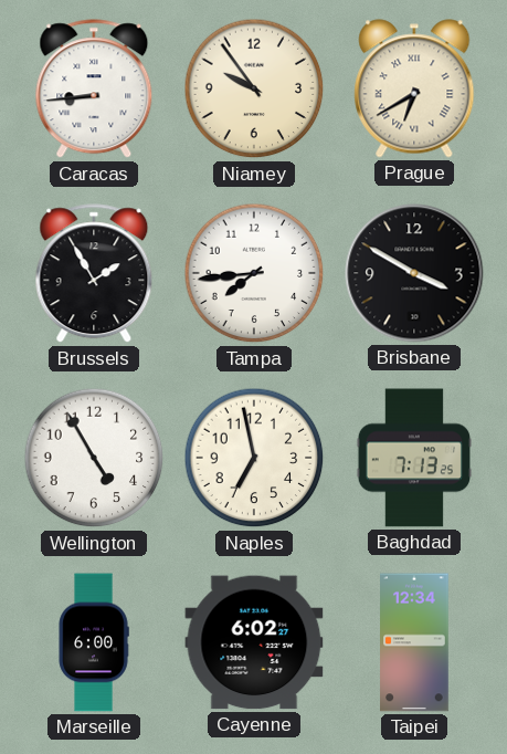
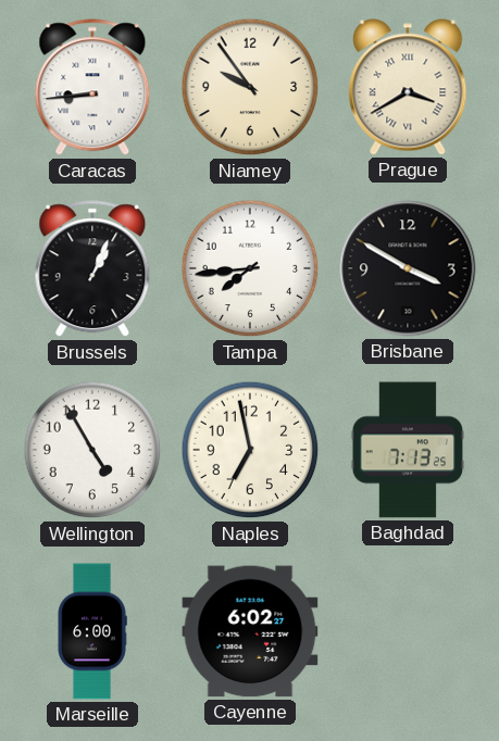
Prague: 6:40 -> 3:40 (408, 87)
Brussels: 1:55 -> 1:04 (92, 269)
Taipei: 12:34 -> none (414, 642)
